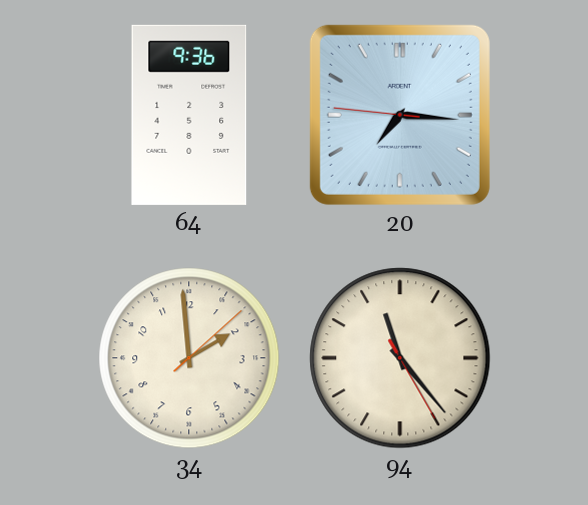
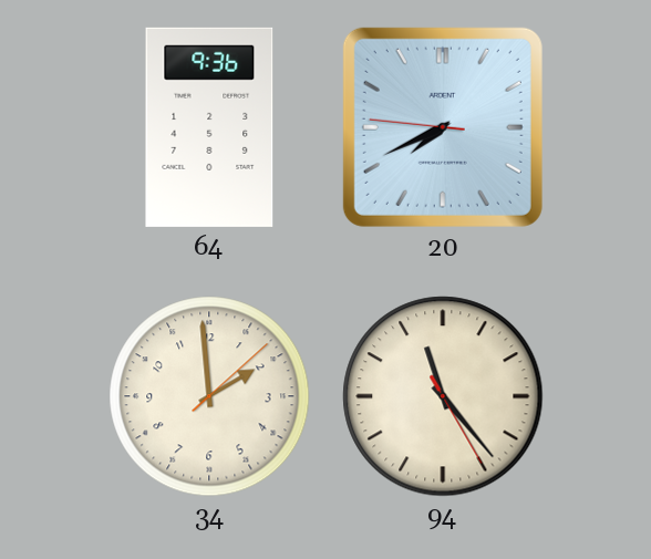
20: 7:15 -> 7:40 (443, 127)
